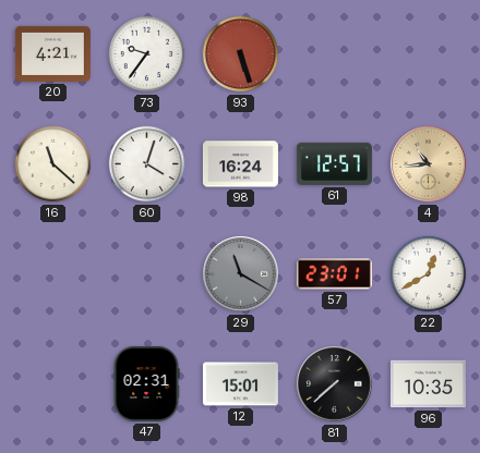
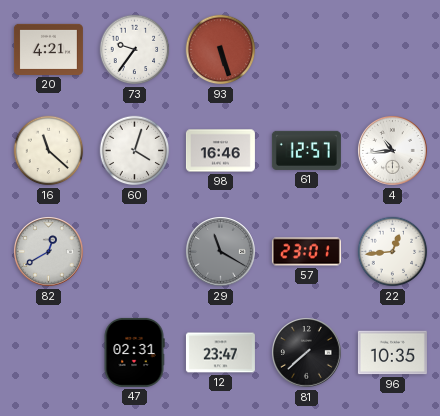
98: 16:24 -> 16:46 (220, 151)
4 dial: champagne -> white (393, 151)
82: none -> 12:40 (49, 252)
22: 12:40 -> 12:44 (393, 252)
12: 15:01 -> 23:47 (220, 353)
